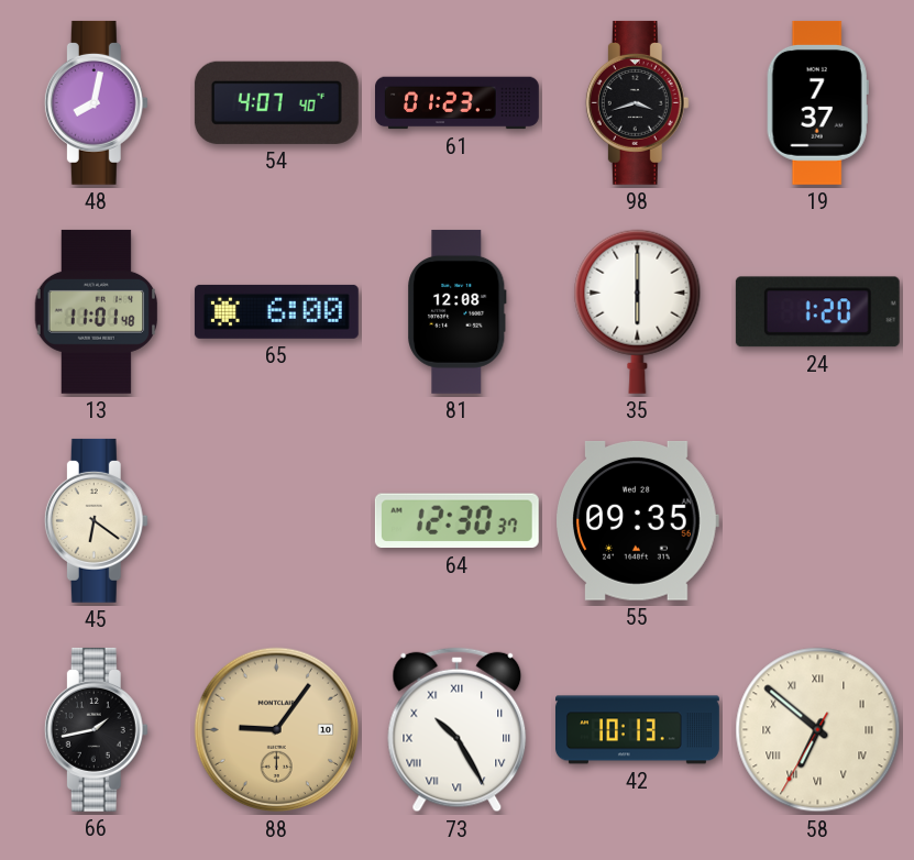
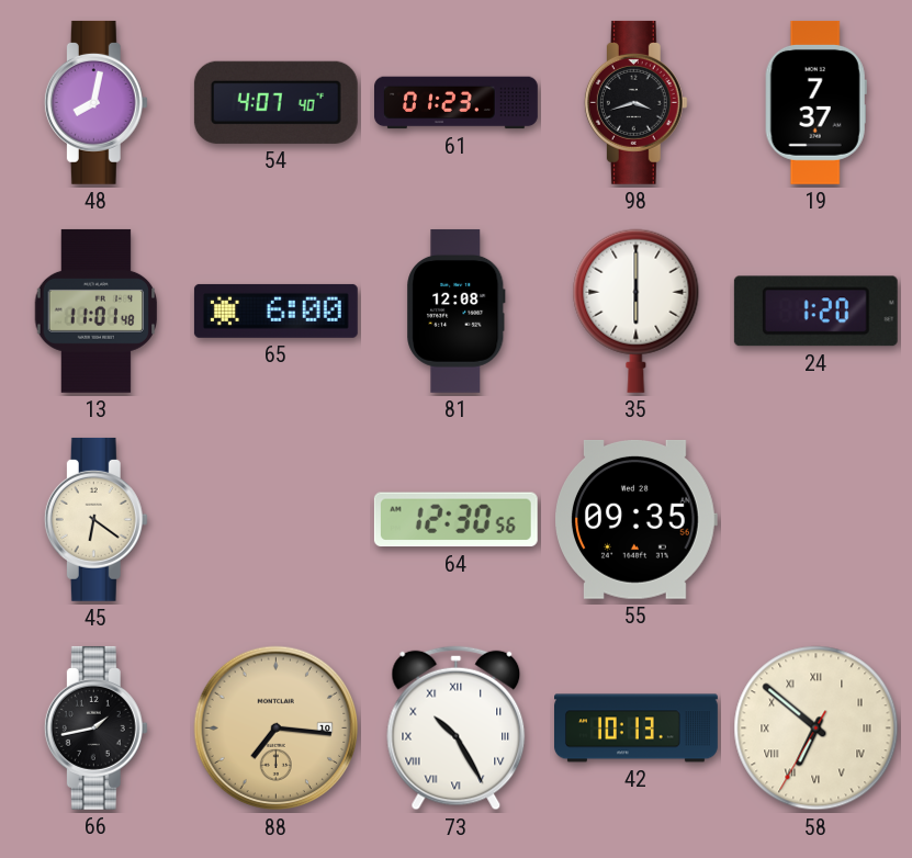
64: 12:30:37 -> 12:30:56 (455, 520)
88: 9:06 -> 7:16 (277, 729)
